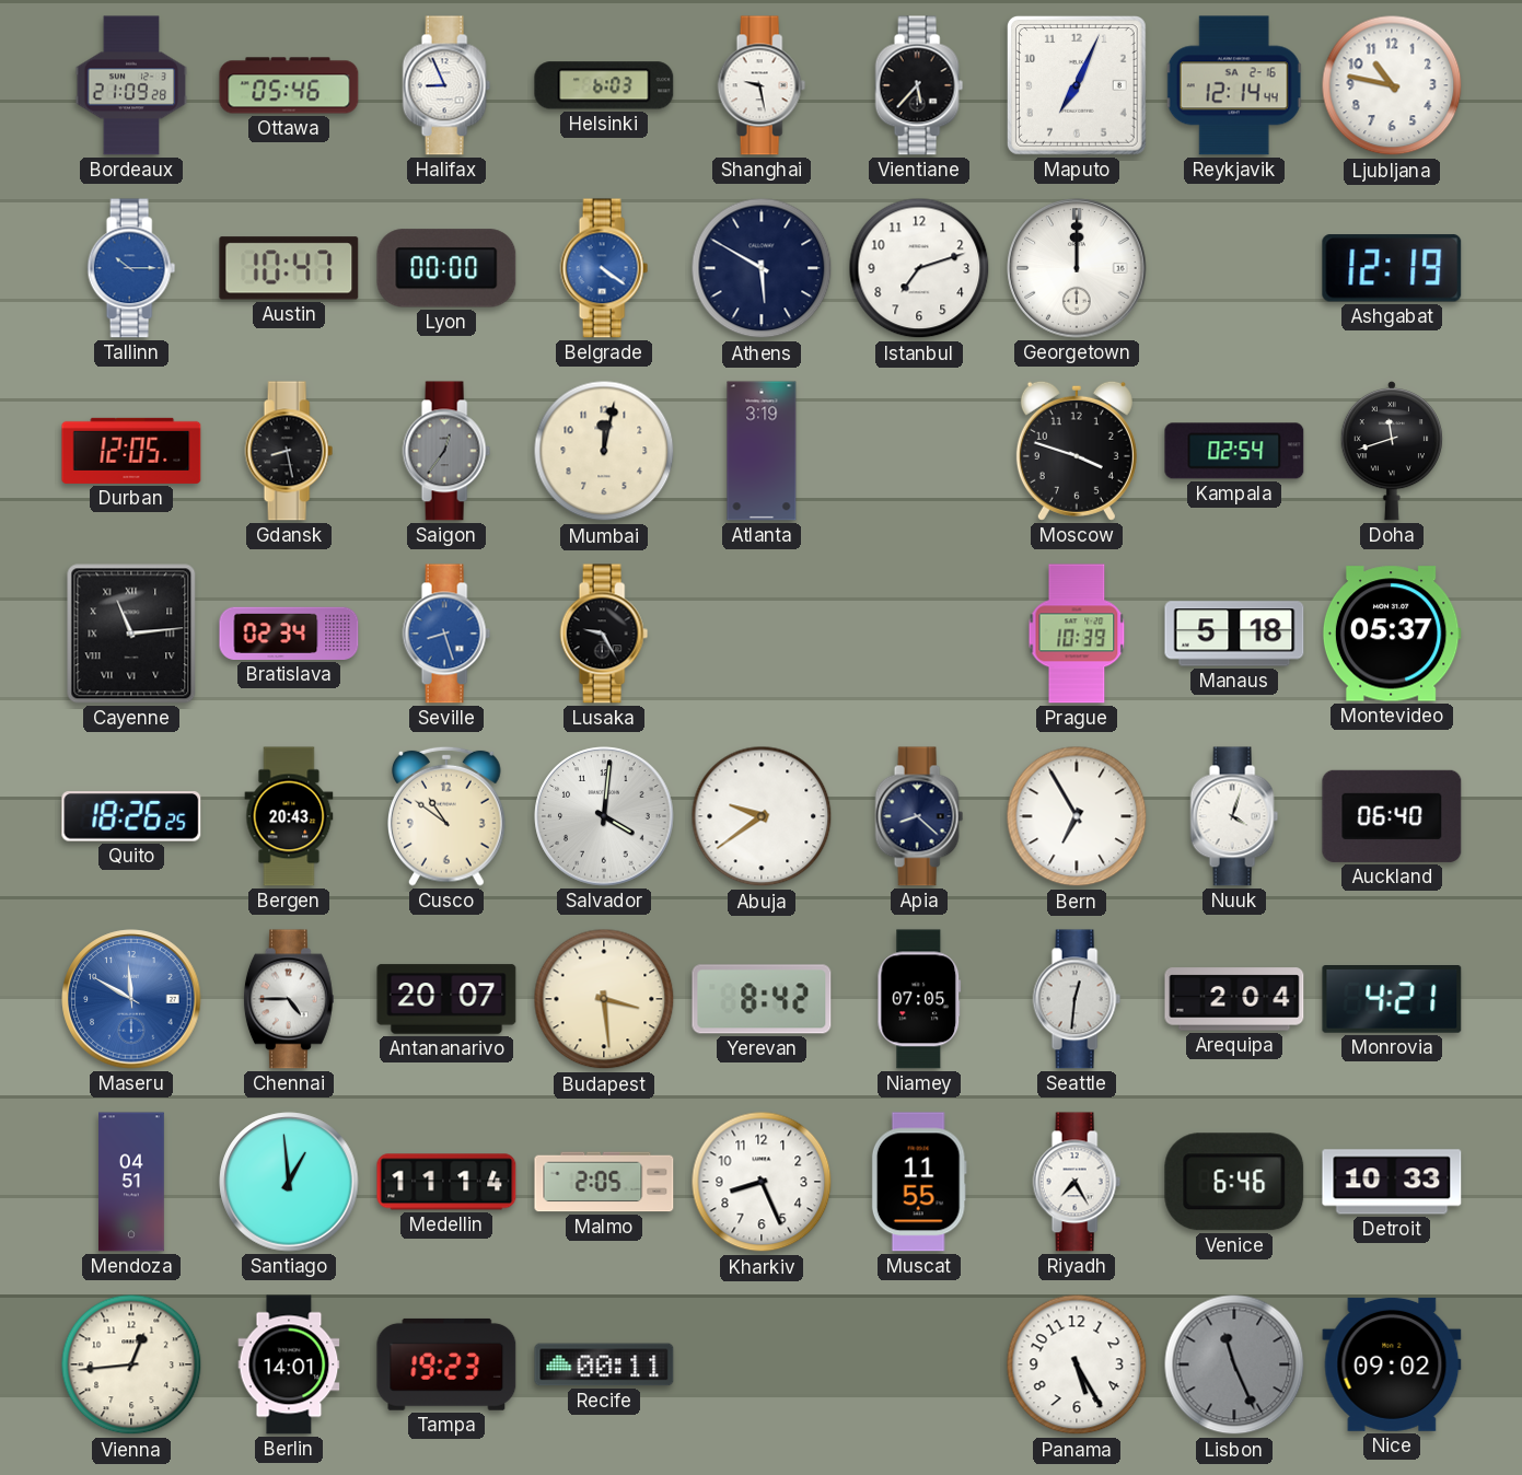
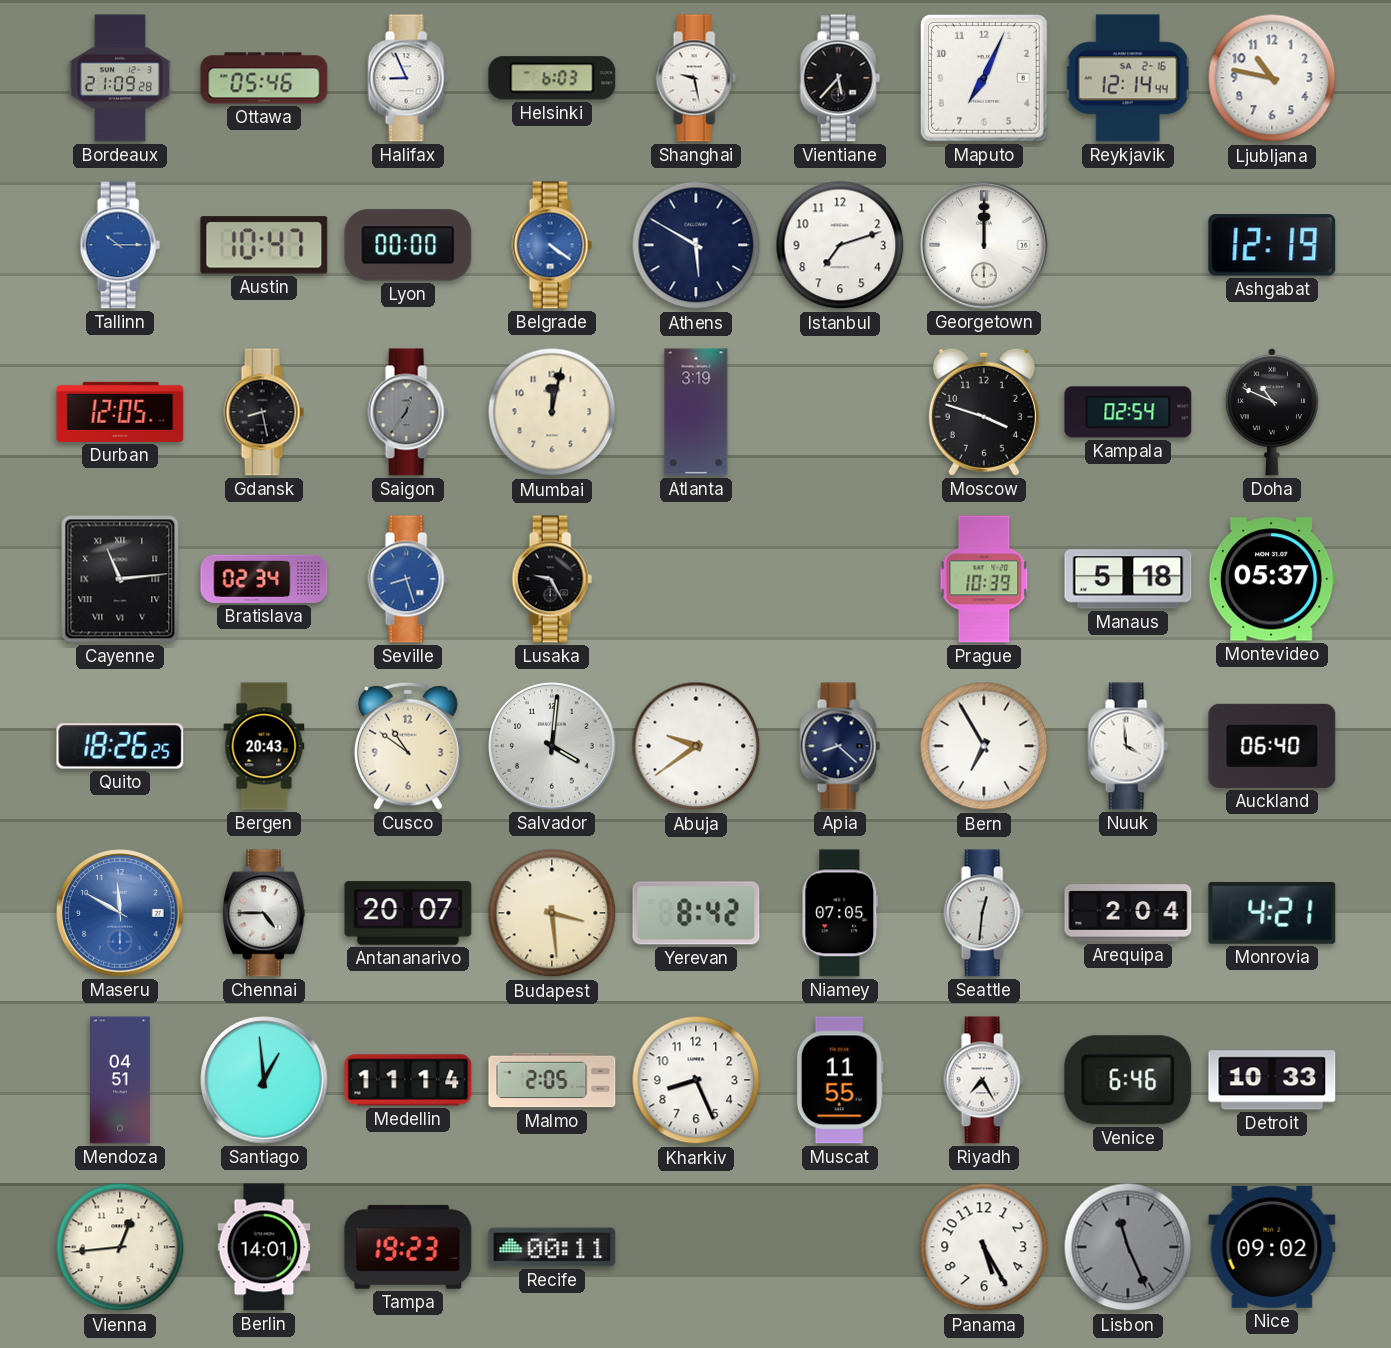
Doha: 11:42 -> 10:49 (1271, 412)
Nuuk: 4:03 -> 3:59 (1128, 746)
